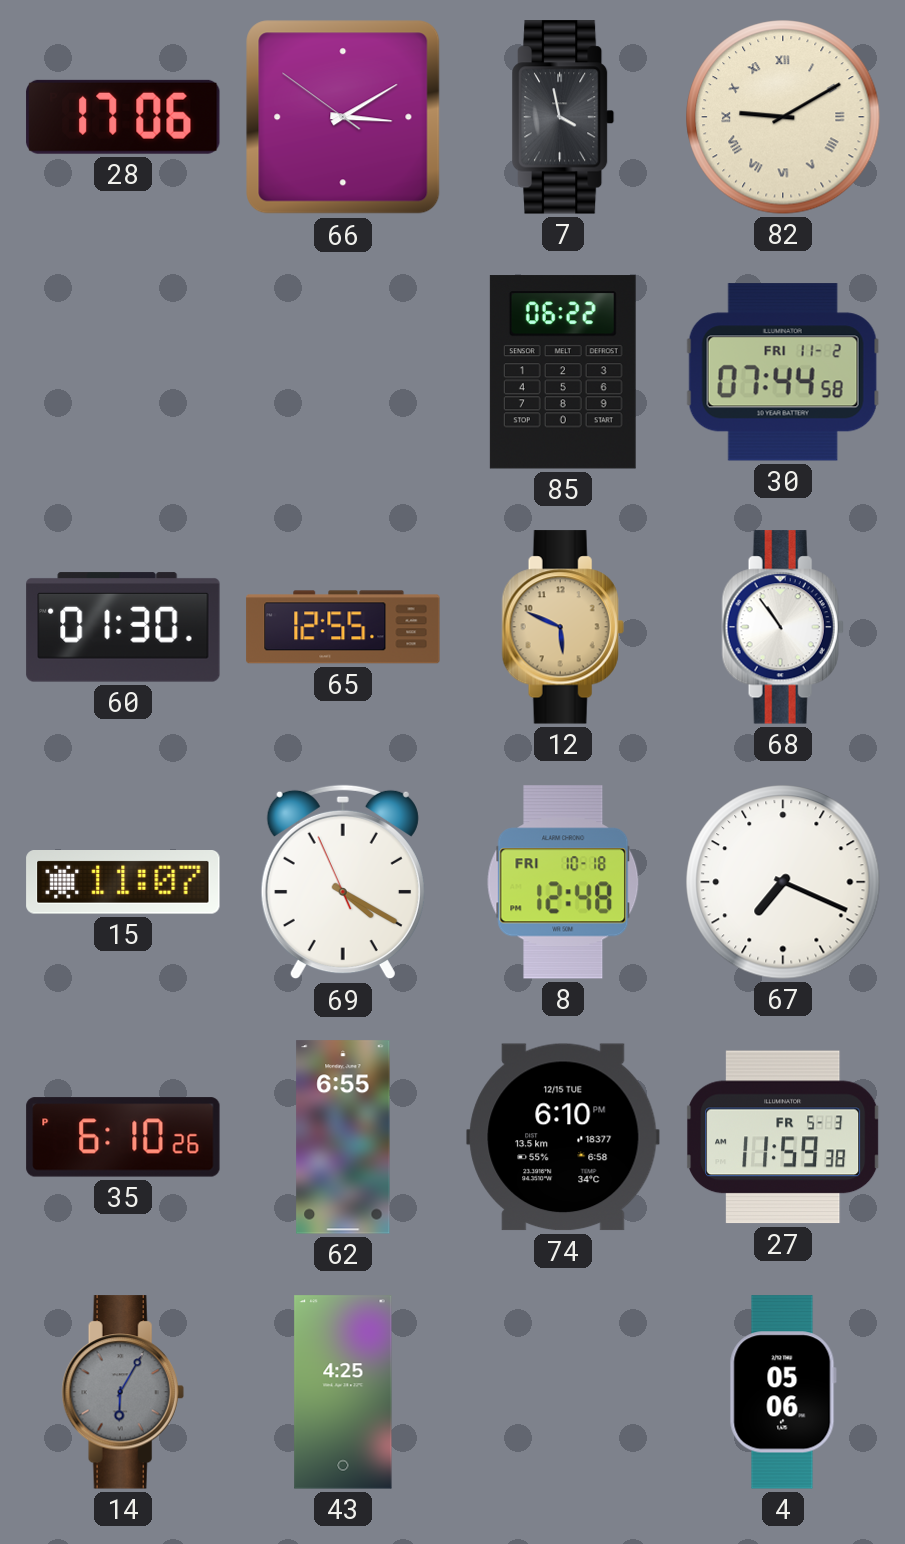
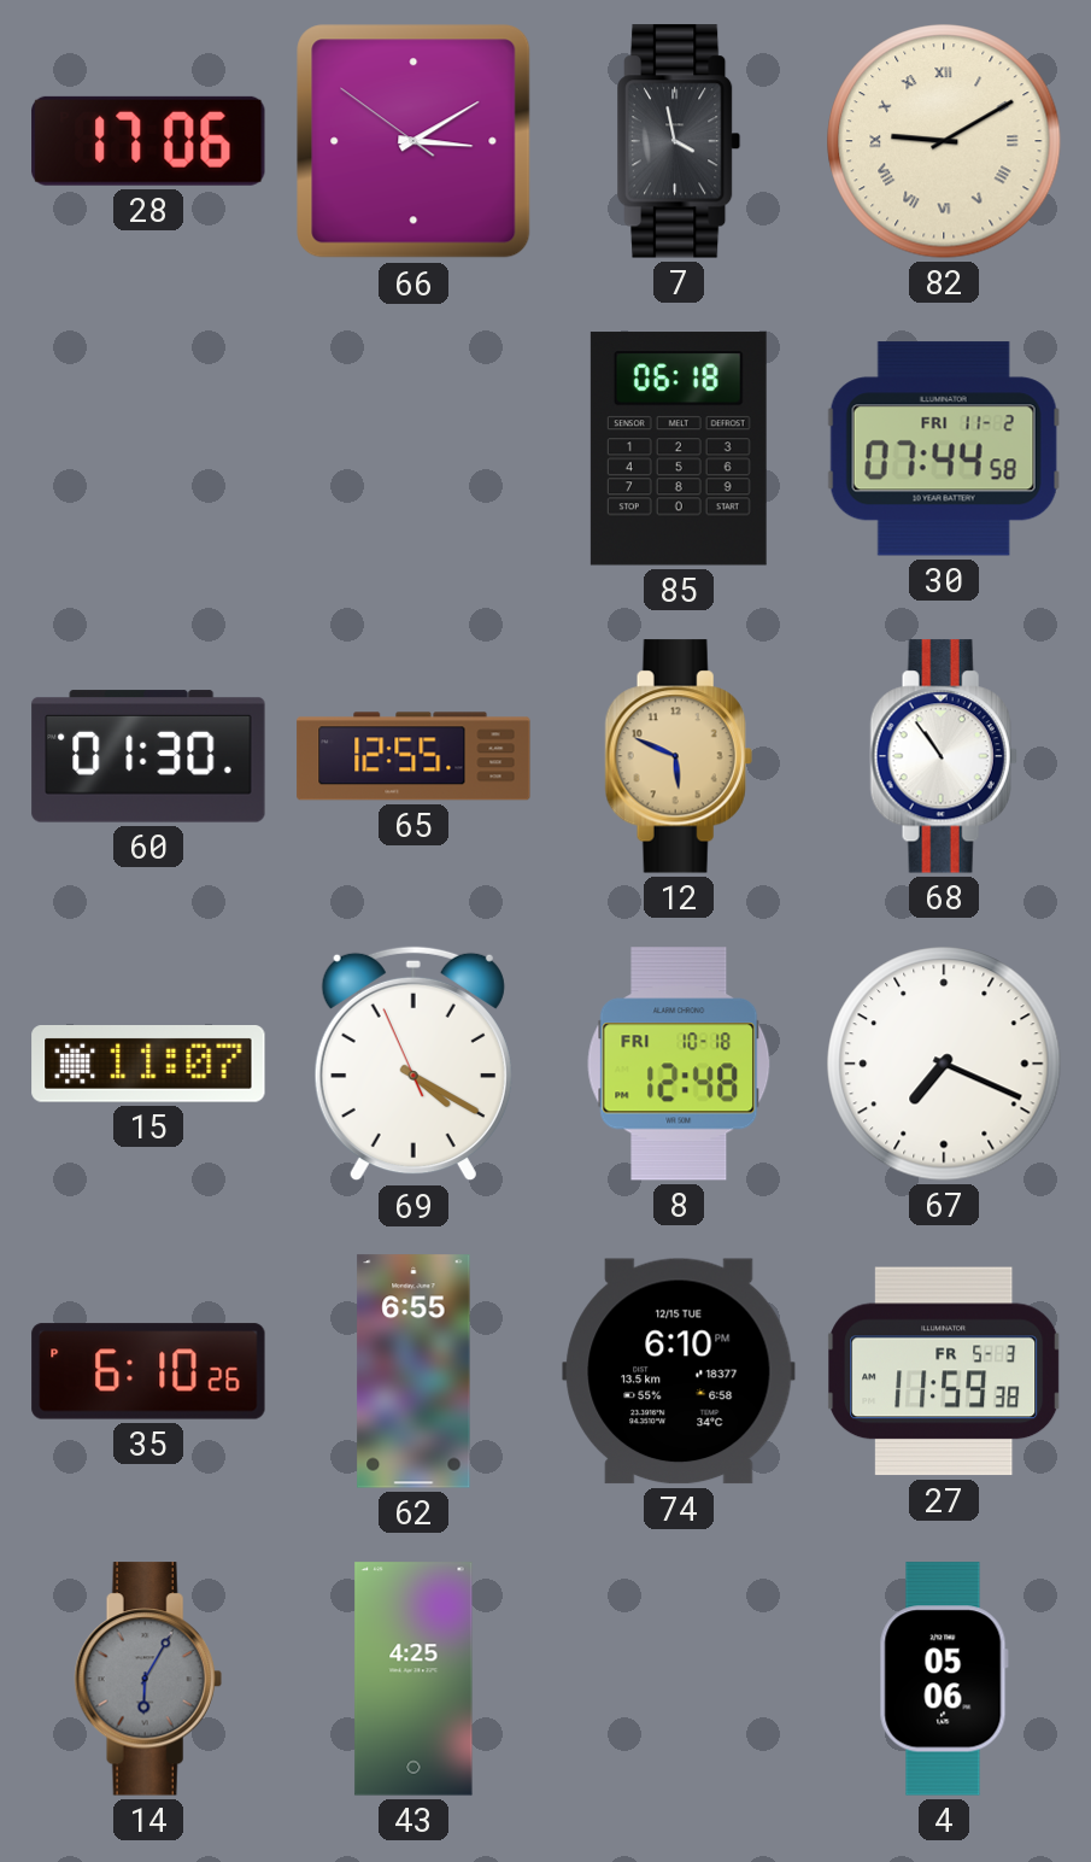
85: 06:22 -> 06:18 (679, 449)
